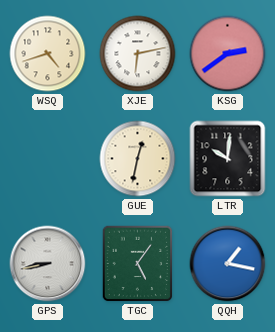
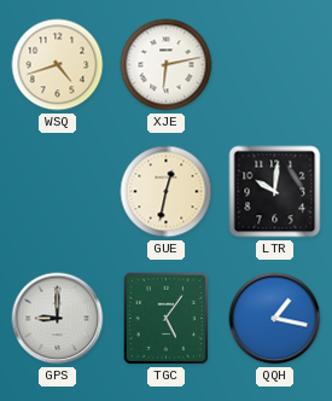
KSG: 2:39 -> none (228, 54)
GPS: 8:43 -> 9:00 (58, 319)
